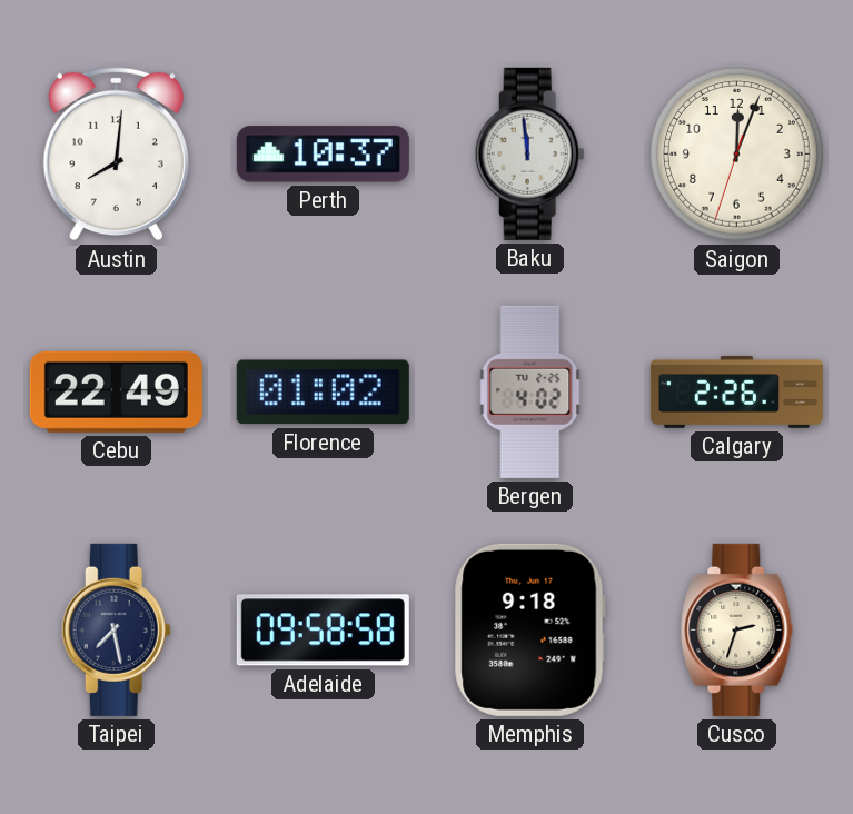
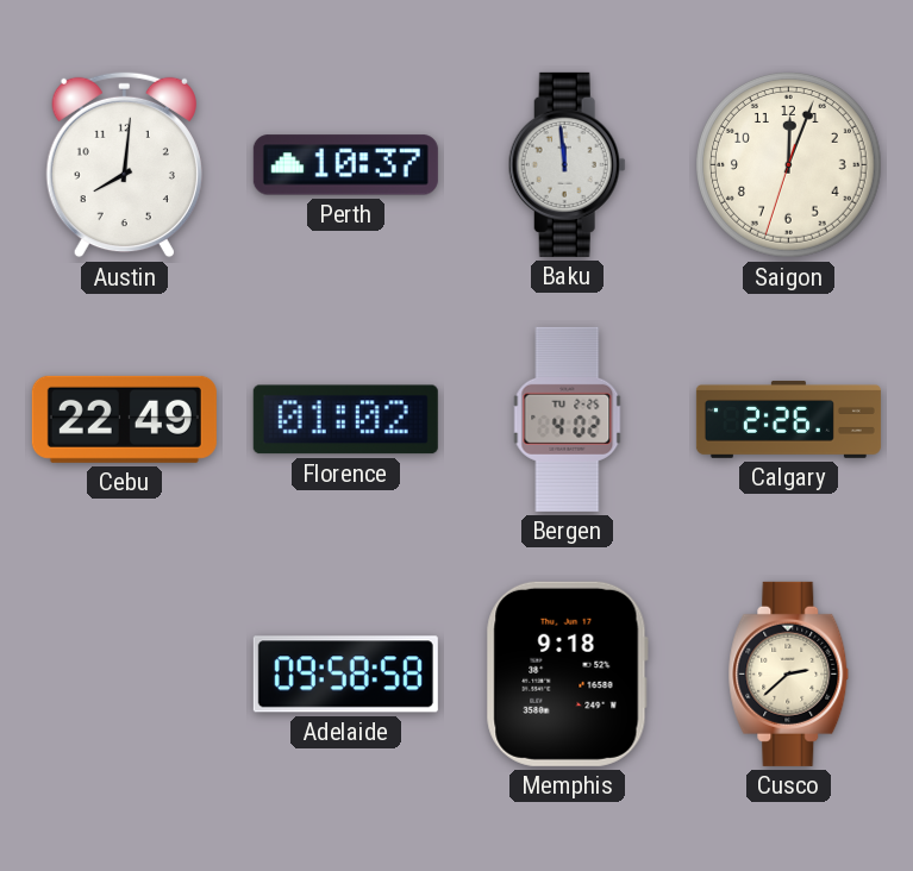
Taipei: 7:28 -> none (116, 629)
Cusco: 2:33 -> 2:38 (789, 673)
